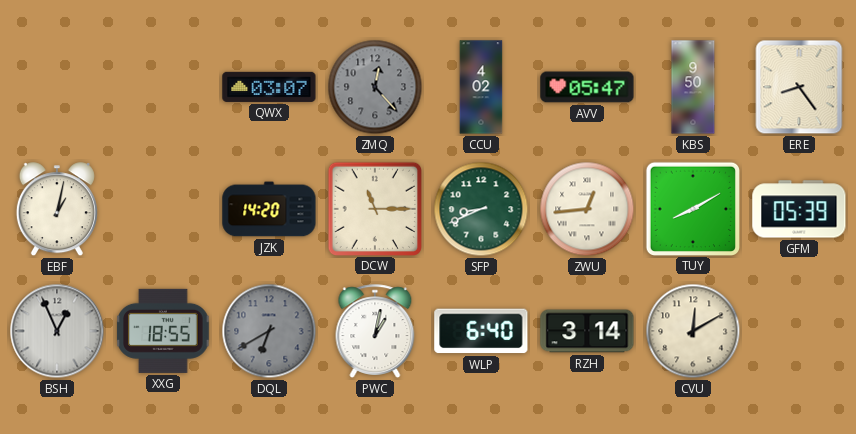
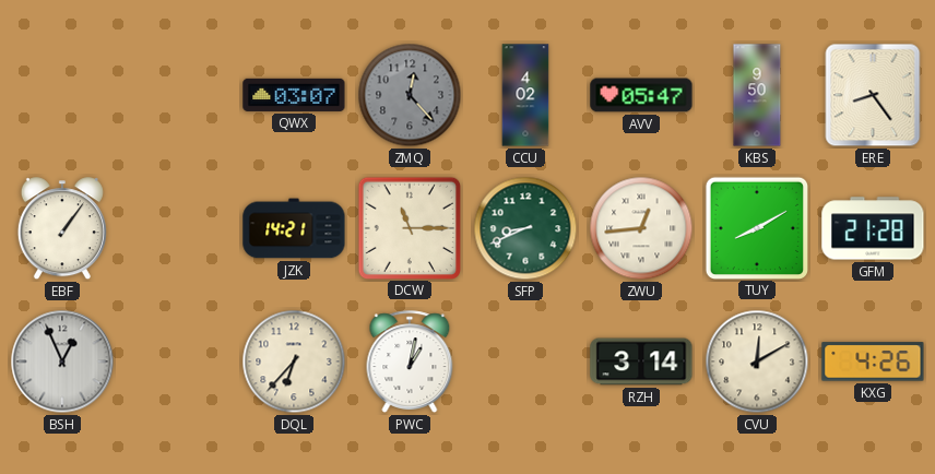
EBF: 1:02 -> 1:06 (62, 229)
JZK: 14:20 -> 14:21 (294, 228)
GFM: 05:39 -> 21:28 (873, 228)
XXG: 18:55 -> none (163, 331)
DQL: 6:40 -> 6:37 (294, 362)
DQL dial: grey -> cream (294, 362)
WLP: 6:40 -> none (481, 331)
KXG: none -> 4:26 (873, 362)
